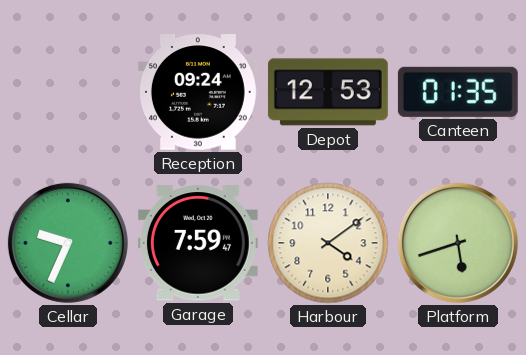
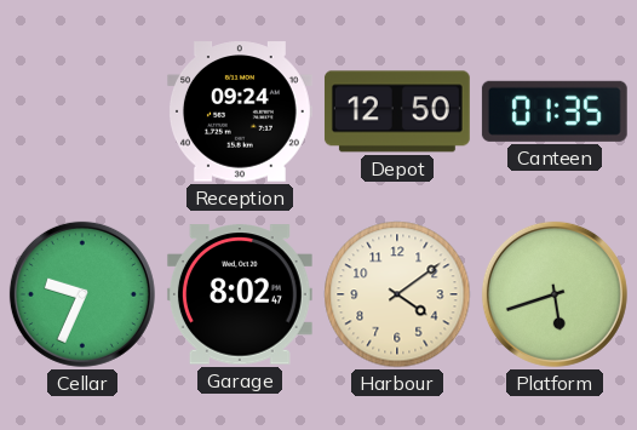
Depot: 12:53 -> 12:50 (397, 111)
Garage: 7:59 -> 8:02 (240, 294)
